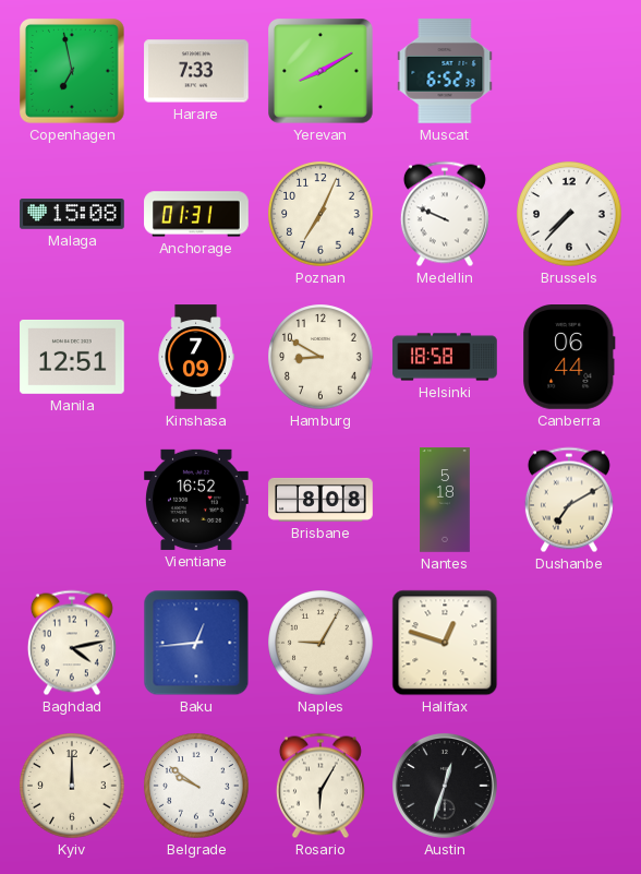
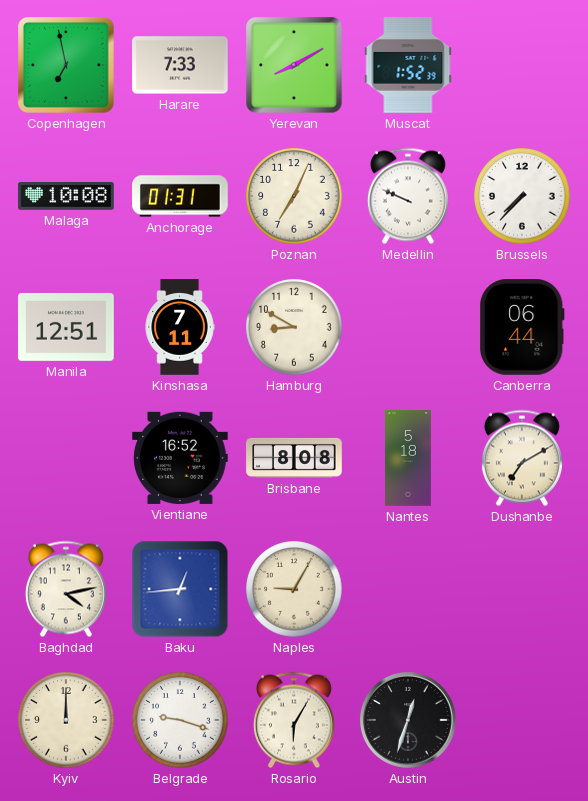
Muscat: 6:52 -> 1:52 (408, 65)
Malaga: 15:08 -> 10:08 (66, 196)
Kinshasa: 7:09 -> 7:11 (180, 327)
Helsinki: 18:58 -> none (445, 357)
Halifax: 12:48 -> none (445, 643)
Belgrade: 9:51 -> 9:18 (180, 720)
